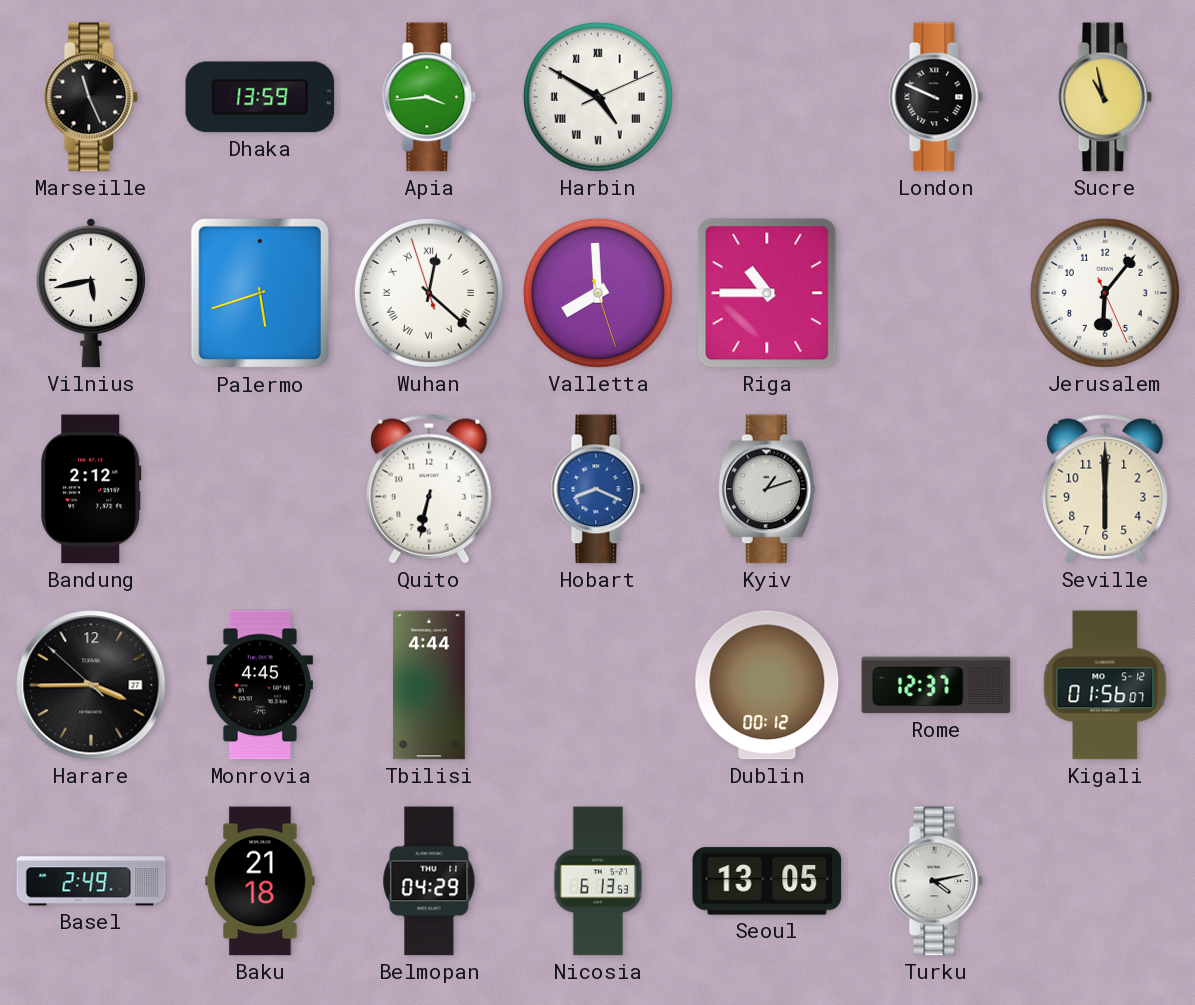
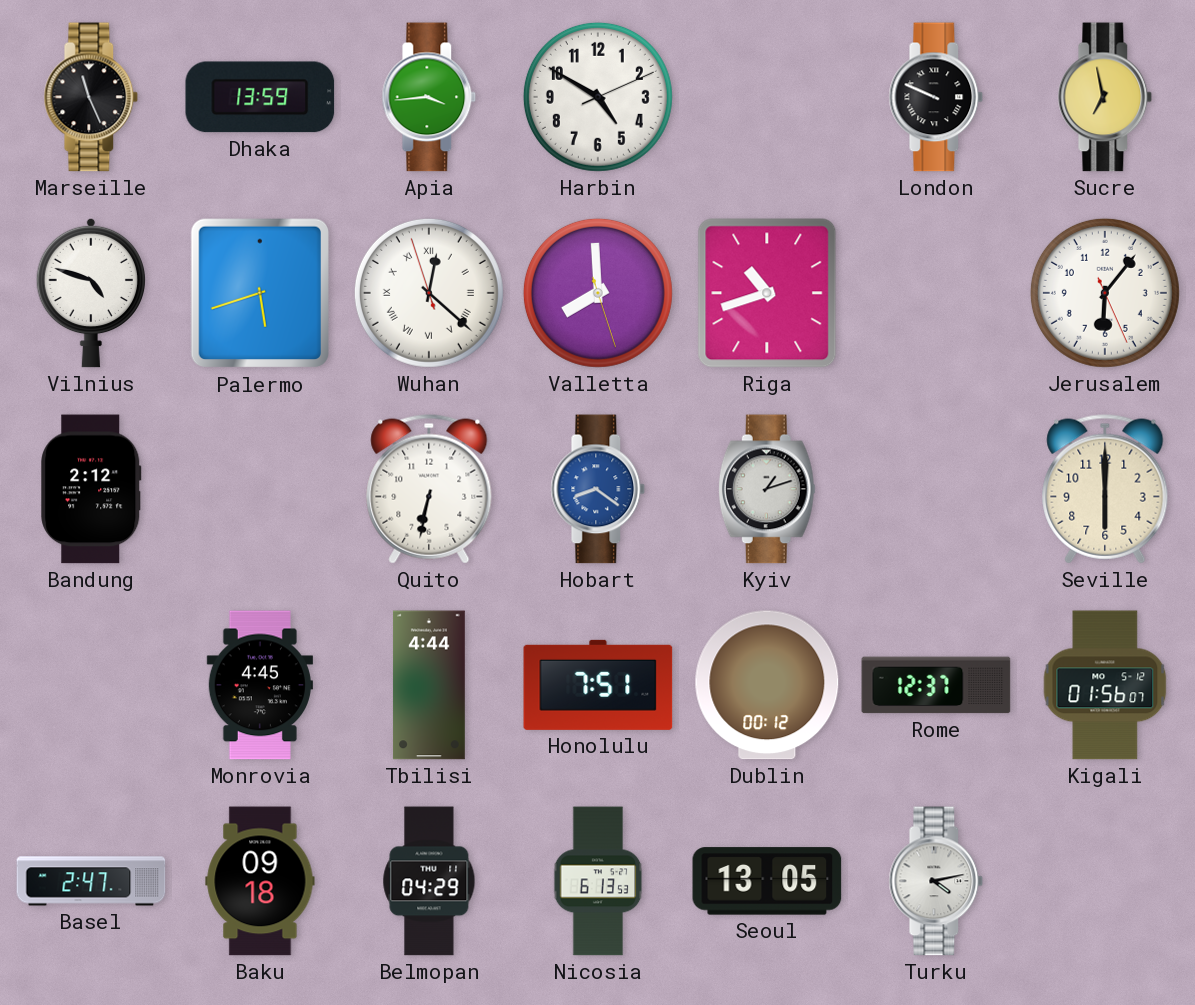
Harbin numerals: Roman -> Arabic (598, 97)
Sucre: 10:58 -> 6:58 (1105, 97)
Vilnius: 5:43 -> 4:48 (90, 293)
Riga: 10:45 -> 10:42 (767, 293)
Hobart: 8:19 -> 8:21 (598, 489)
Harare: 3:44 -> none (91, 685)
Honolulu: none -> 7:51 (598, 685)
Basel: 2:49 -> 2:47 (91, 881)
Baku: 21:18 -> 09:18 (260, 881)
